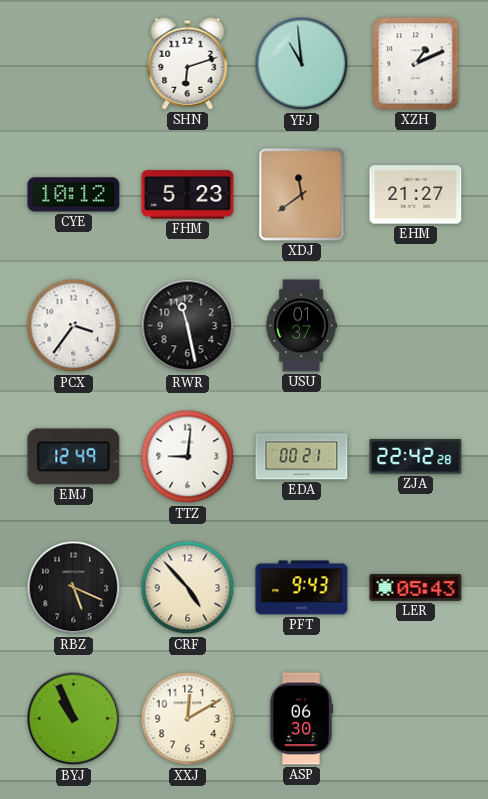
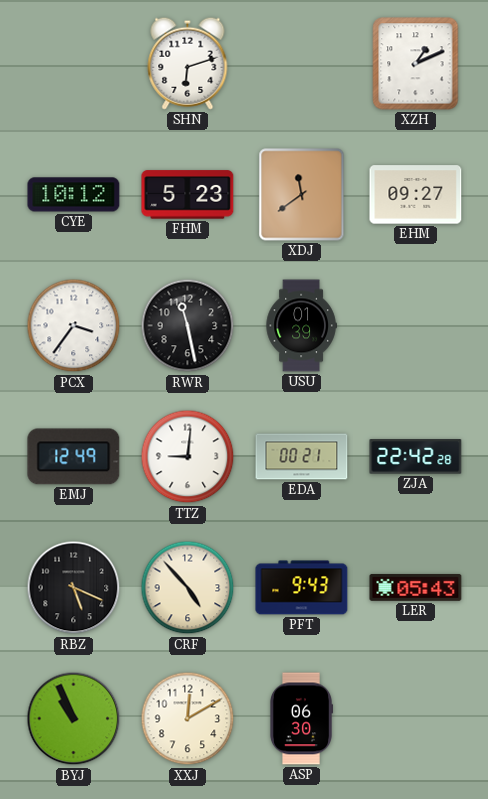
YFJ: 10:59 -> none (302, 64)
EHM: 21:27 -> 09:27 (416, 195)
USU: 01:37 -> 01:39 (301, 326)
